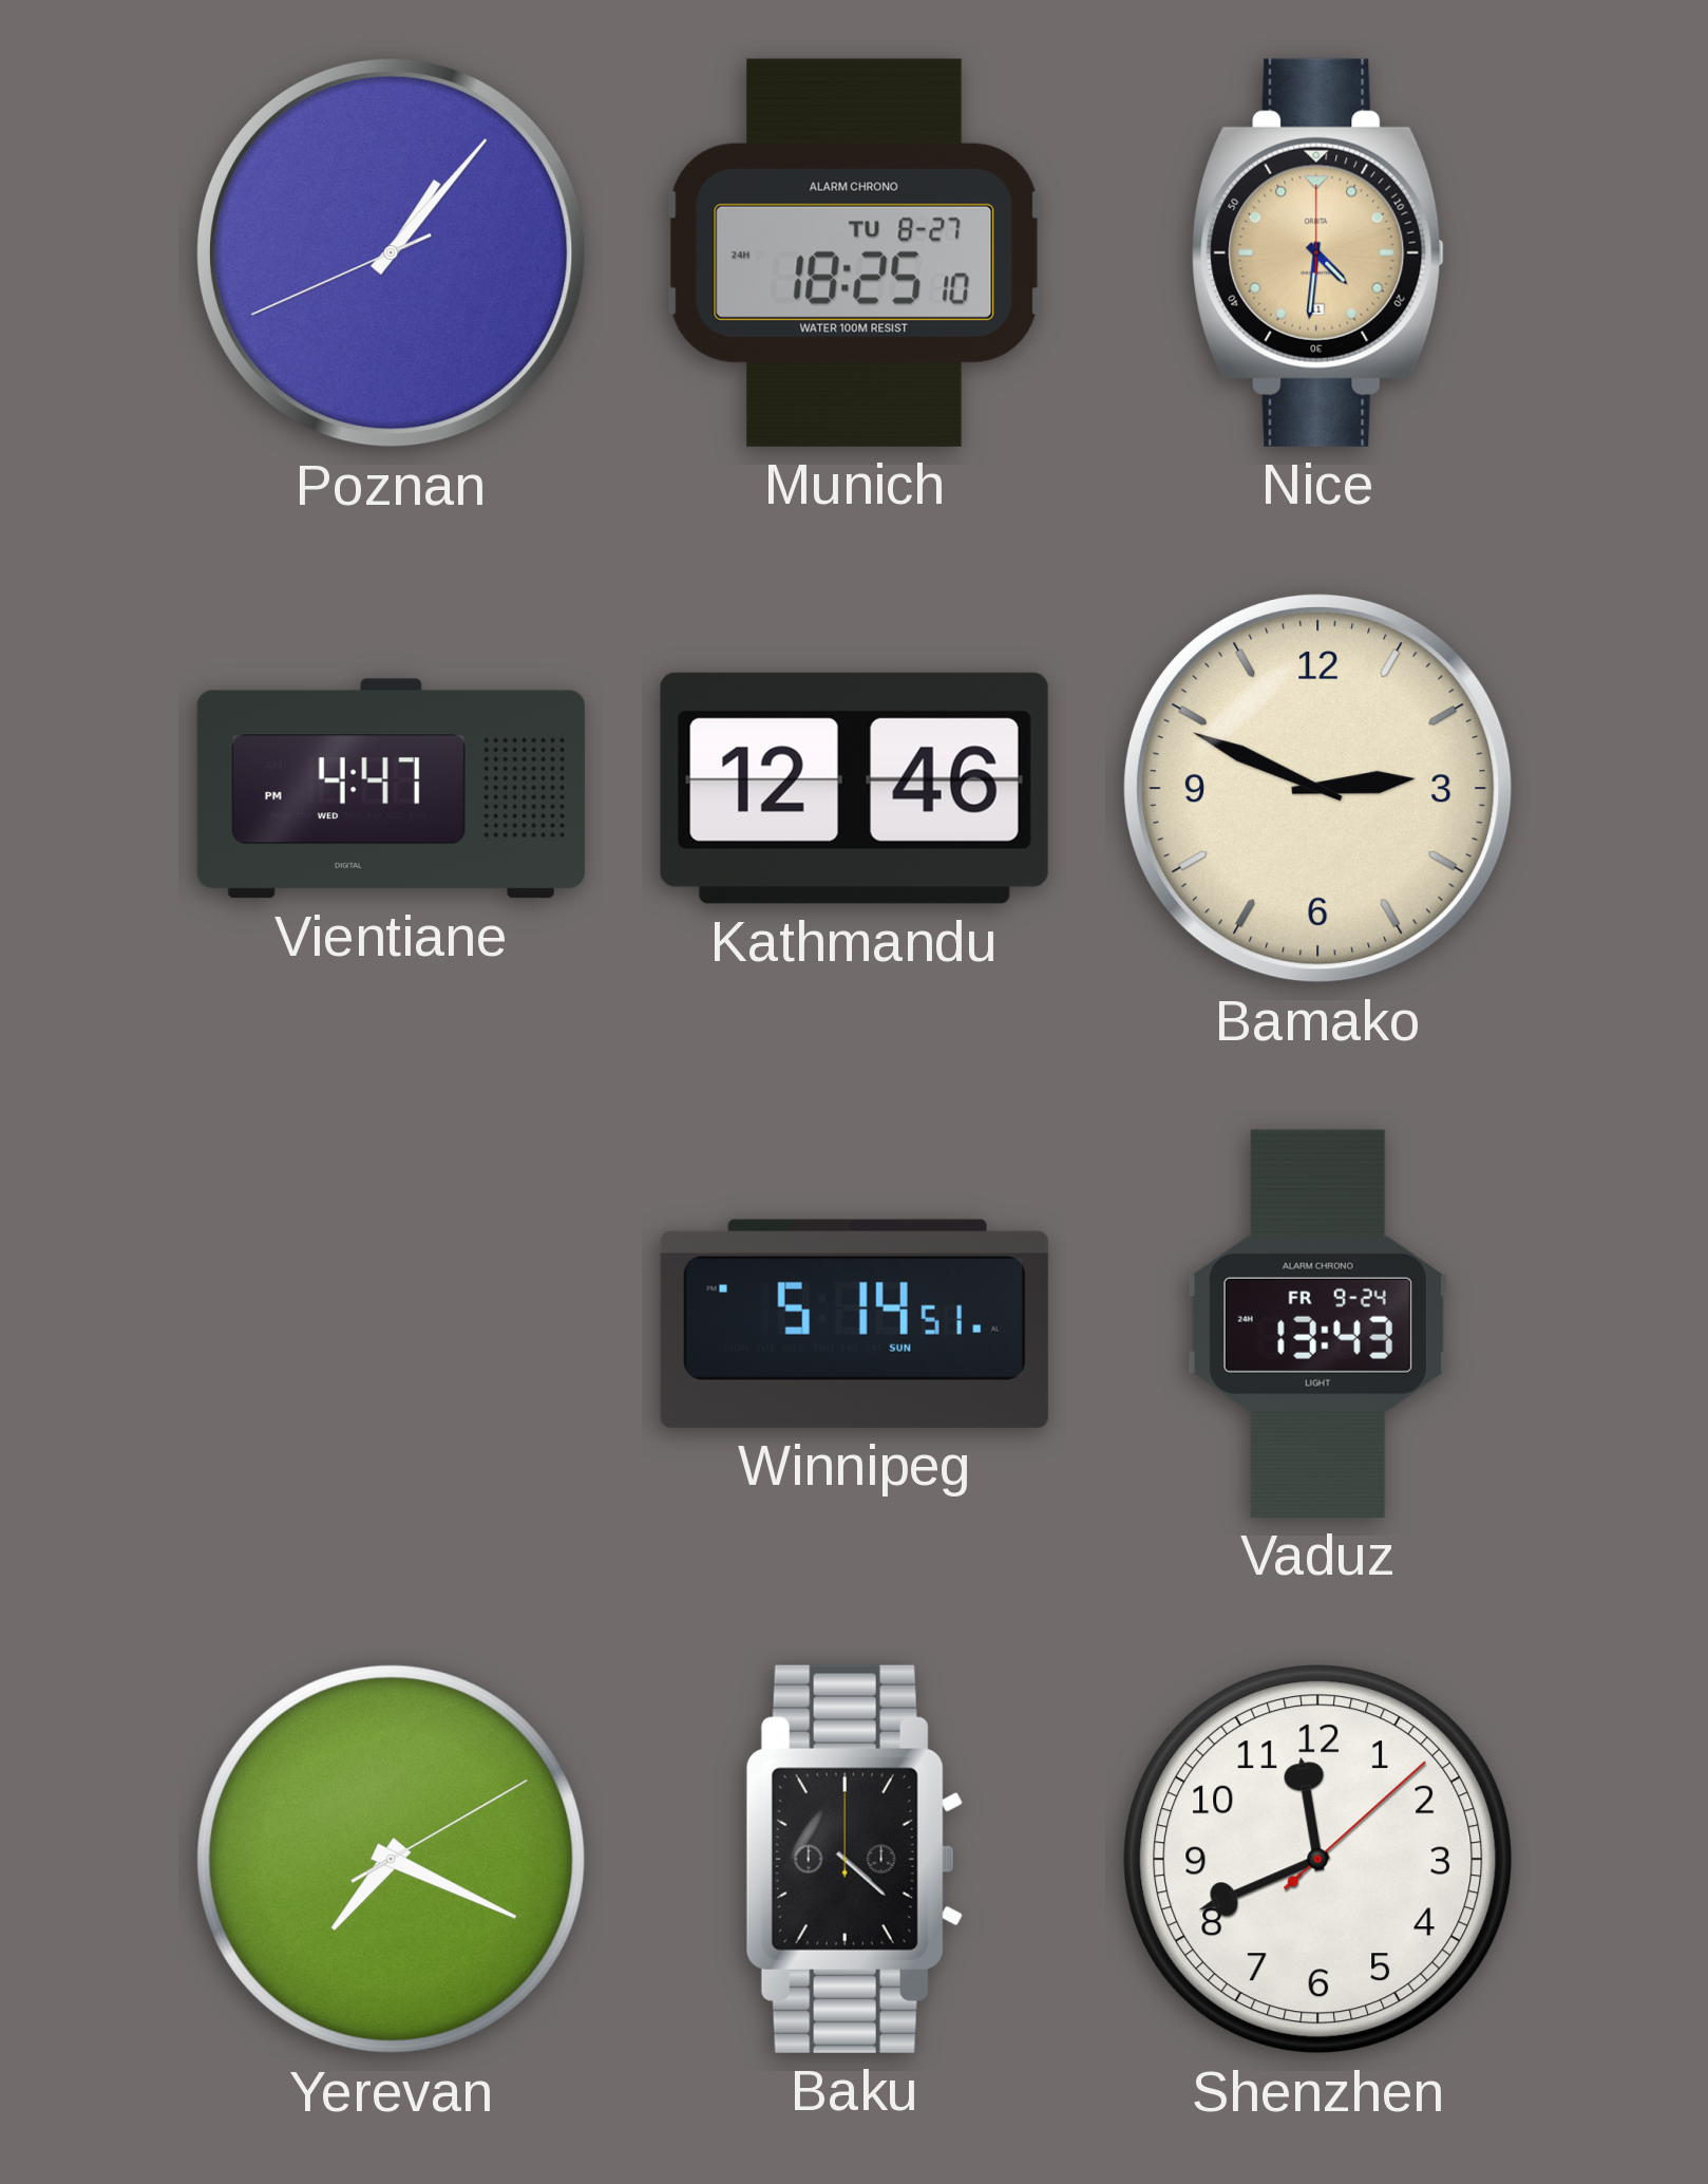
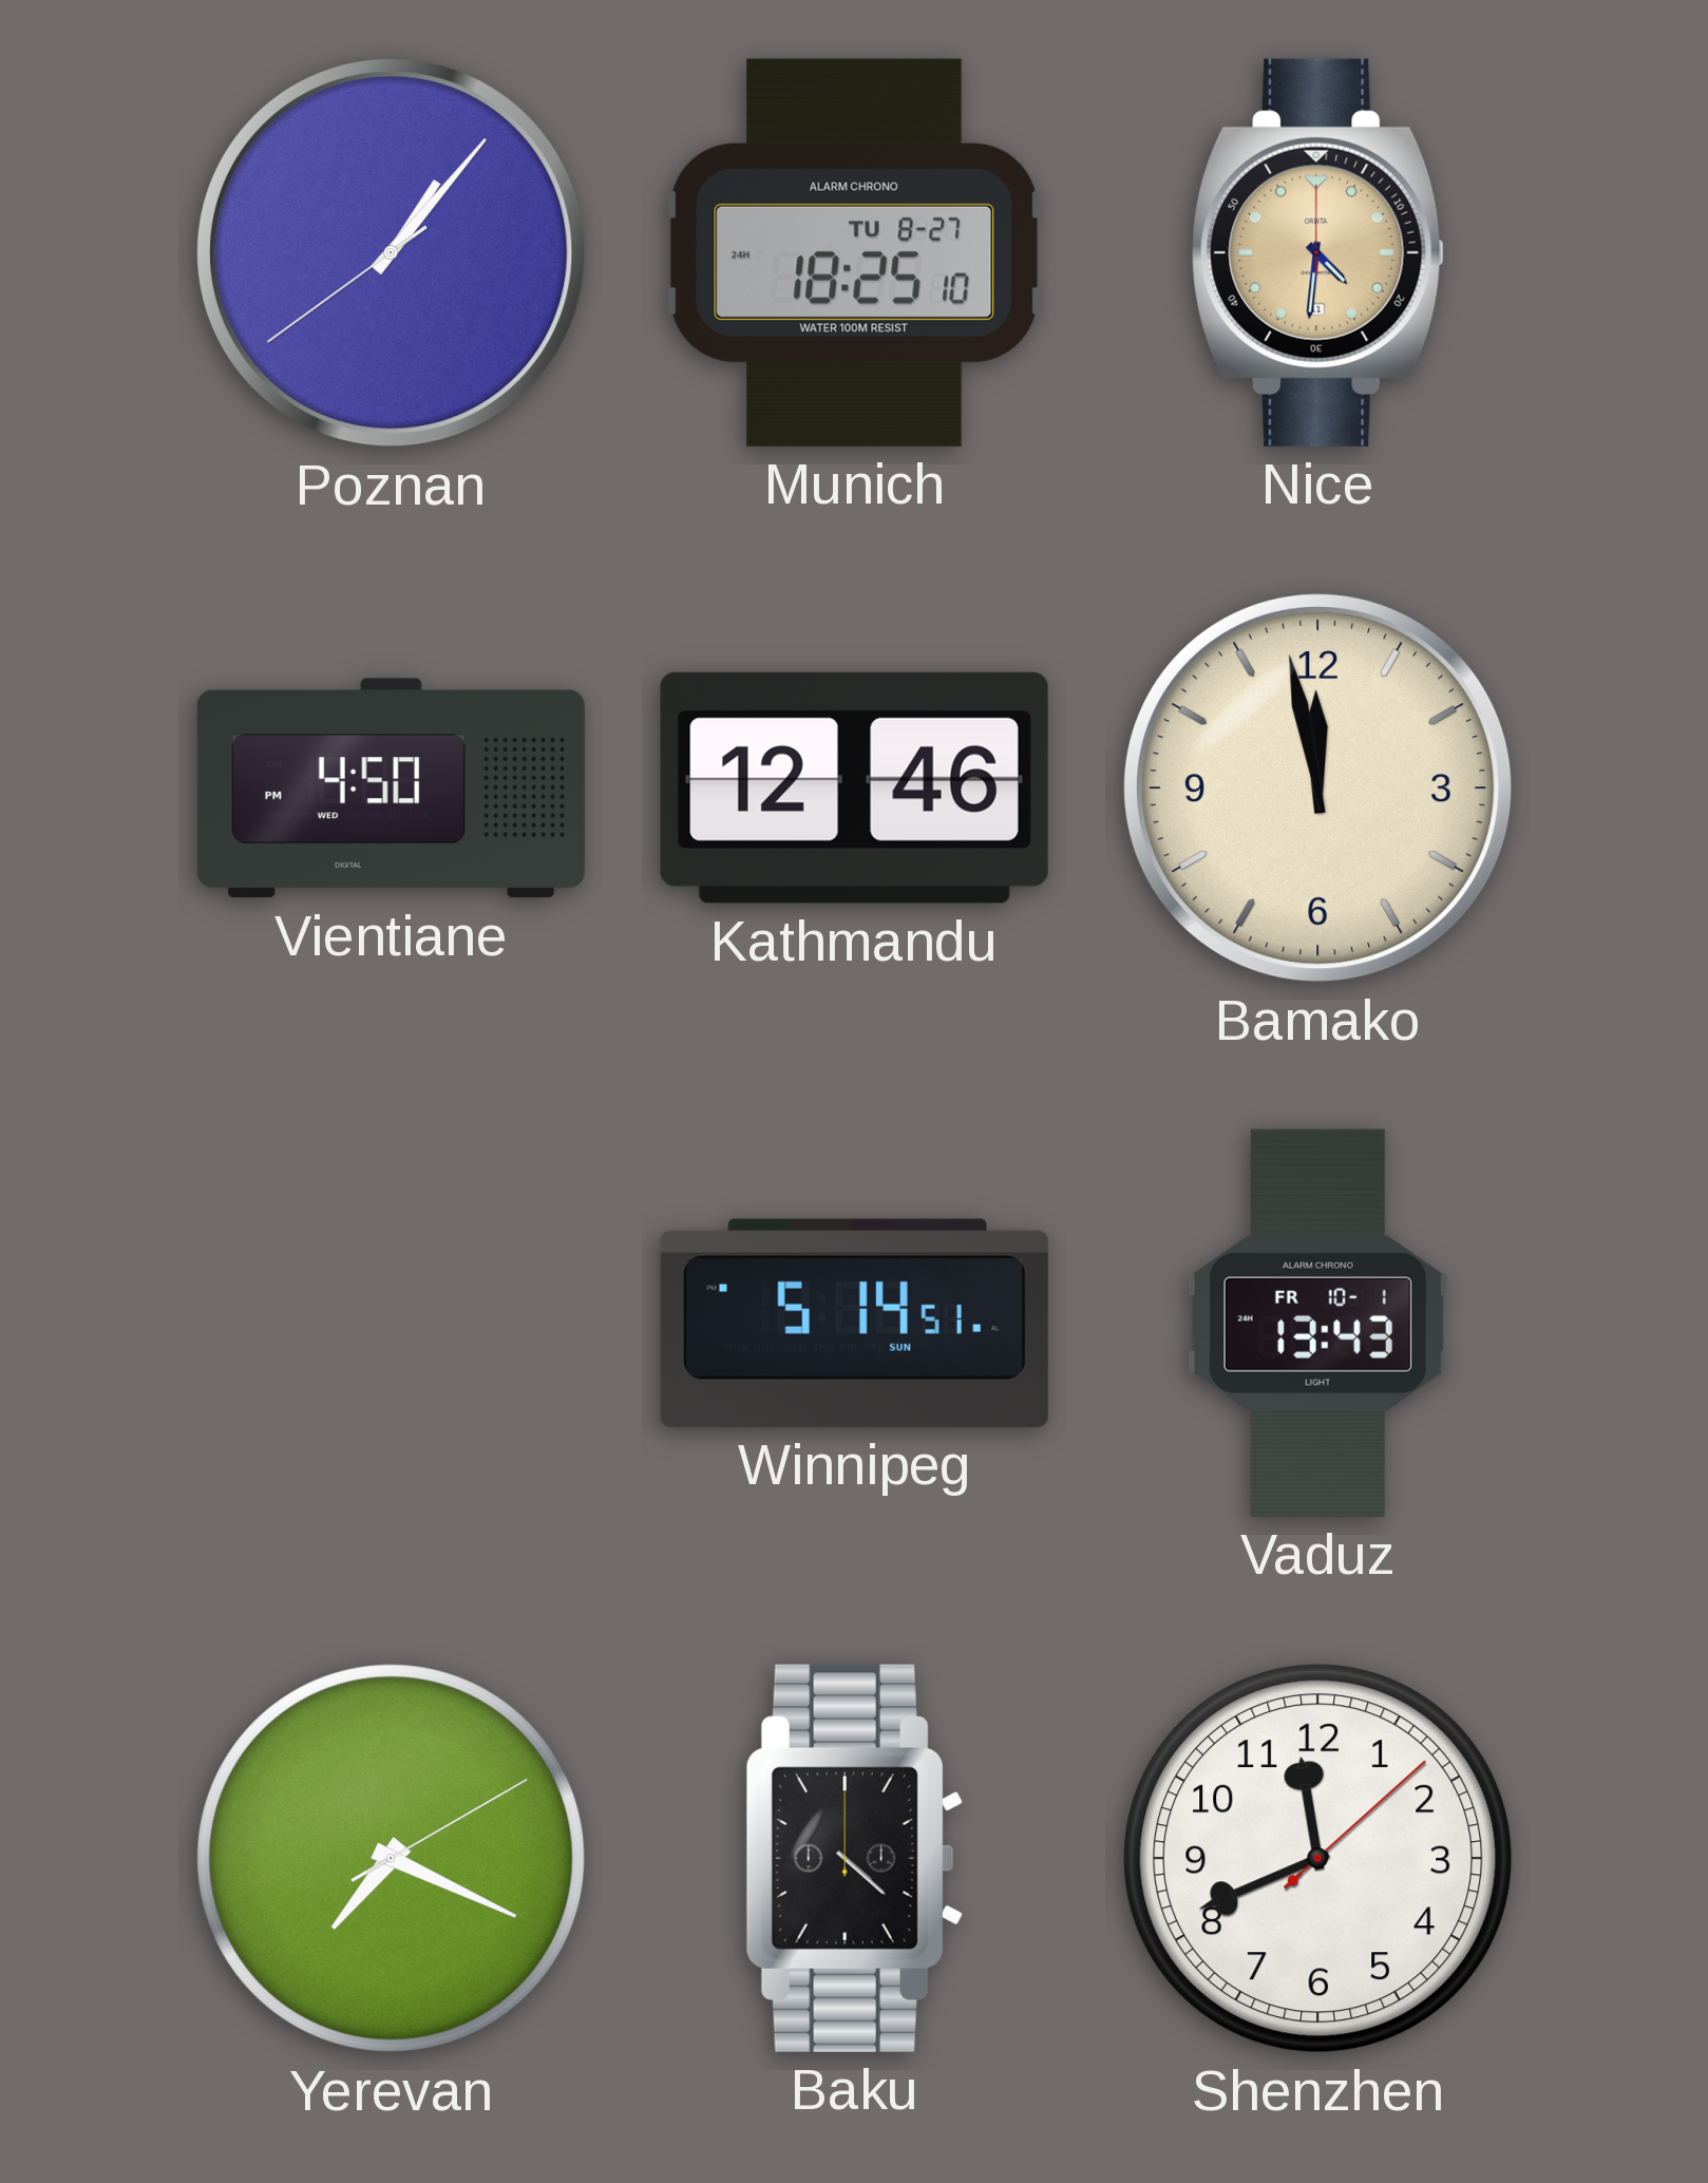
Poznan: 1:06:41 -> 1:06:39 (391, 252)
Vientiane: 4:47 -> 4:50 (391, 789)
Bamako: 2:49 -> 11:58 (1317, 787)
Vaduz date: FR 9-24 -> FR 10-1 (1317, 1323)
